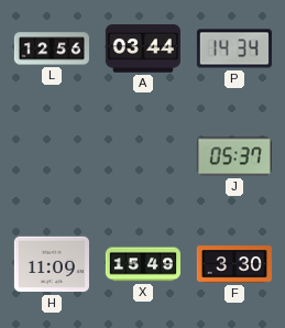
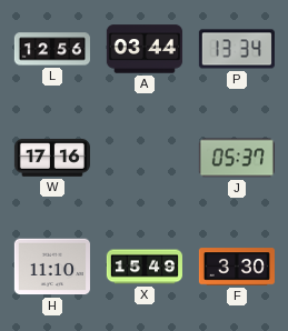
P: 14:34 -> 13:34 (237, 49)
W: none -> 17:16 (52, 158)
H: 11:09 -> 11:10 (52, 267)
